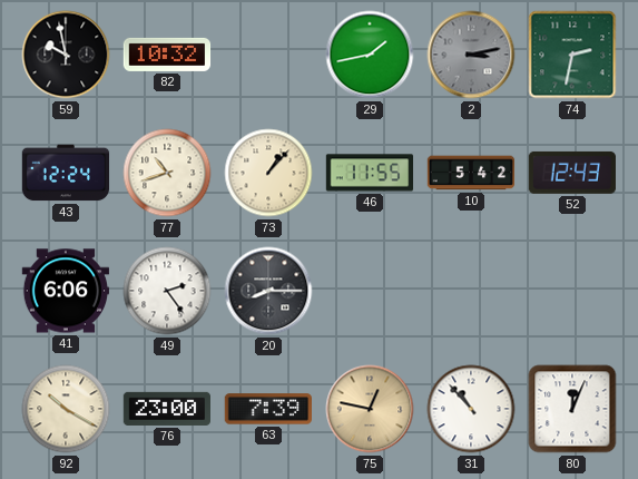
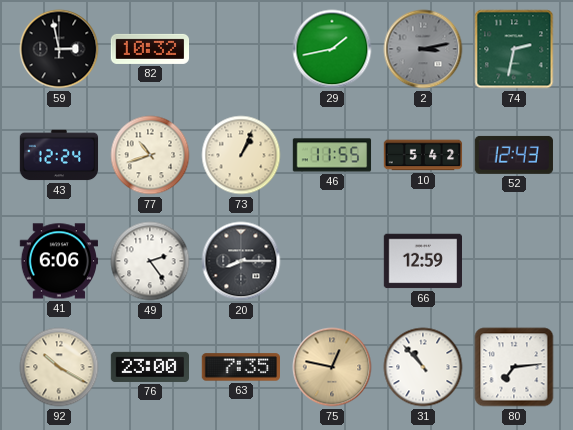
59: 9:58 -> 2:58 (59, 49)
73: 1:07 -> 1:04 (241, 155)
66: none -> 12:59 (423, 261)
63: 7:39 -> 7:35 (240, 367)
80: 12:04 -> 7:14 (514, 367)
